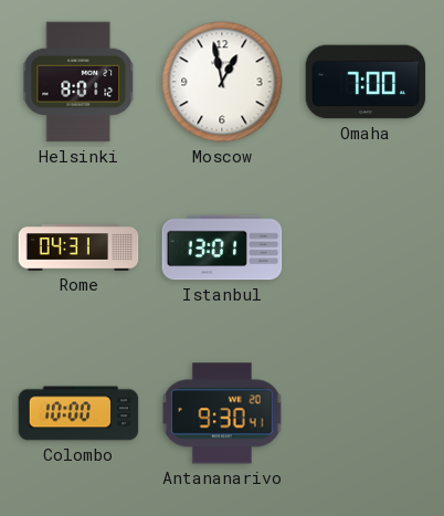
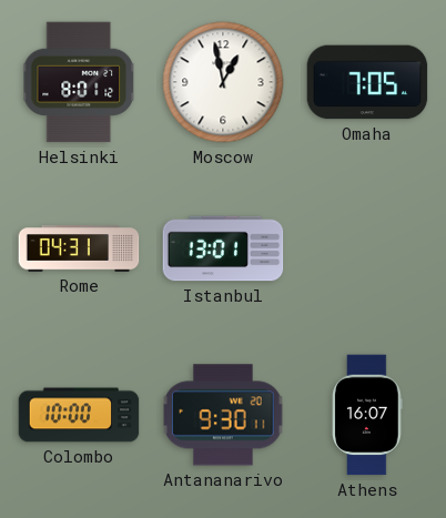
Omaha: 7:00 -> 7:05 (367, 82)
Antananarivo: 9:30:41 -> 9:30:11 (223, 415)
Athens: none -> 16:07 (367, 415)
